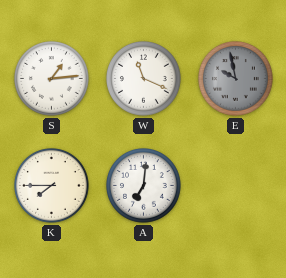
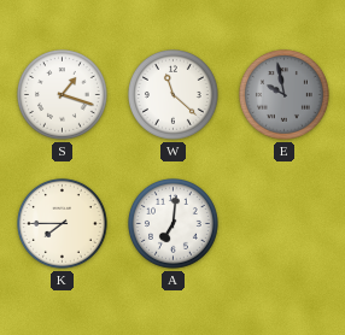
S: 1:14 -> 1:18 (63, 95)
W: 11:19 -> 11:22 (174, 95)
